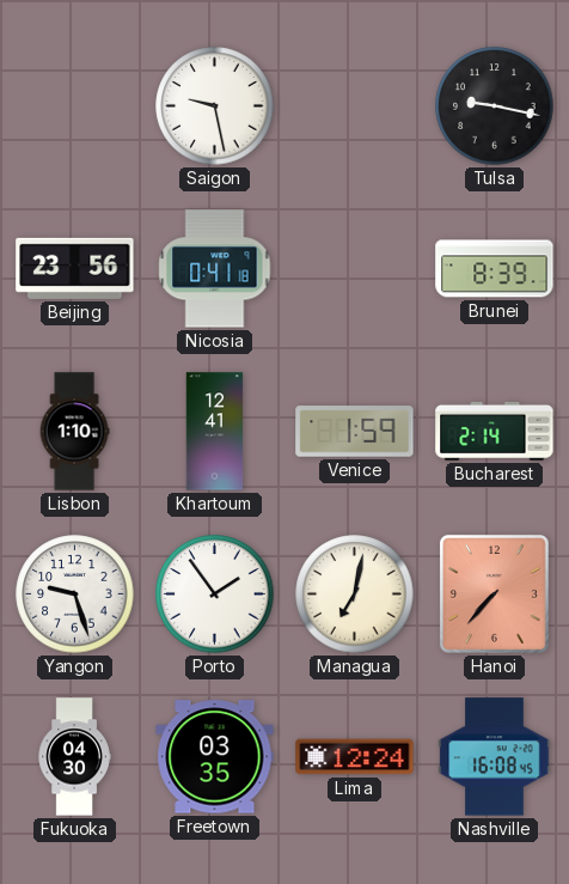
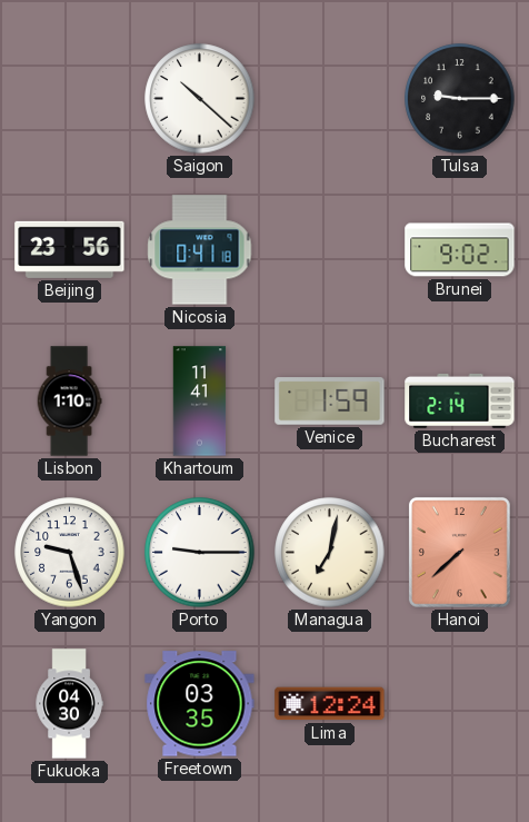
Saigon: 9:28 -> 10:22 (200, 99)
Tulsa: 9:17 -> 9:15 (460, 99)
Brunei: 8:39 -> 9:02 (460, 250)
Khartoum: 12:41 -> 11:41 (200, 402)
Porto: 1:54 -> 9:15 (200, 553)
Hanoi: 7:37 -> 7:38 (459, 552)
Nashville: 16:08 -> none (495, 757)
